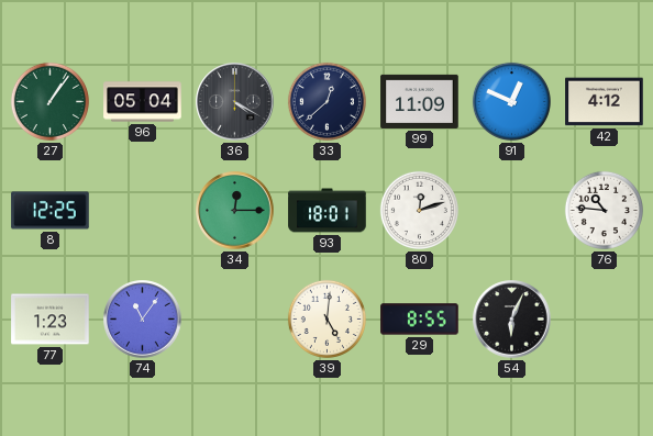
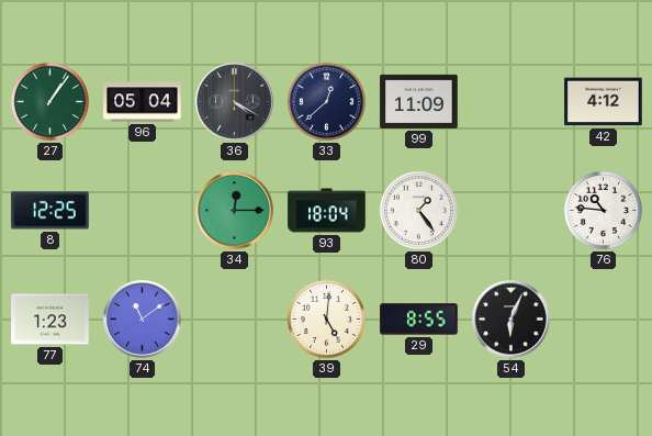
91: 12:49 -> none (511, 101)
93: 18:01 -> 18:04 (327, 211)
80: 12:12 -> 1:24 (418, 210)
74: 11:06 -> 11:09 (143, 320)
